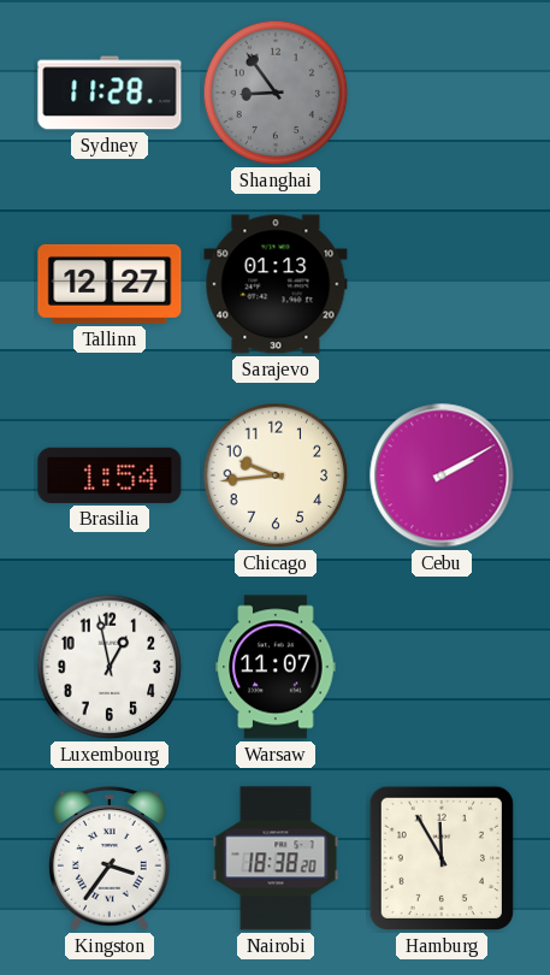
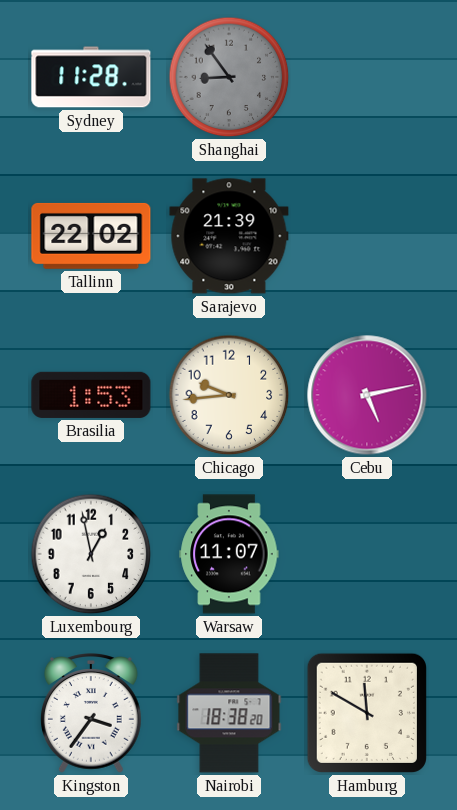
Tallinn: 12:27 -> 22:02 (91, 236)
Sarajevo: 01:13 -> 21:39 (229, 236)
Brasilia: 1:54 -> 1:53 (91, 395)
Cebu: 2:10 -> 5:13 (367, 395)
Hamburg: 11:55 -> 11:50 (367, 713)
